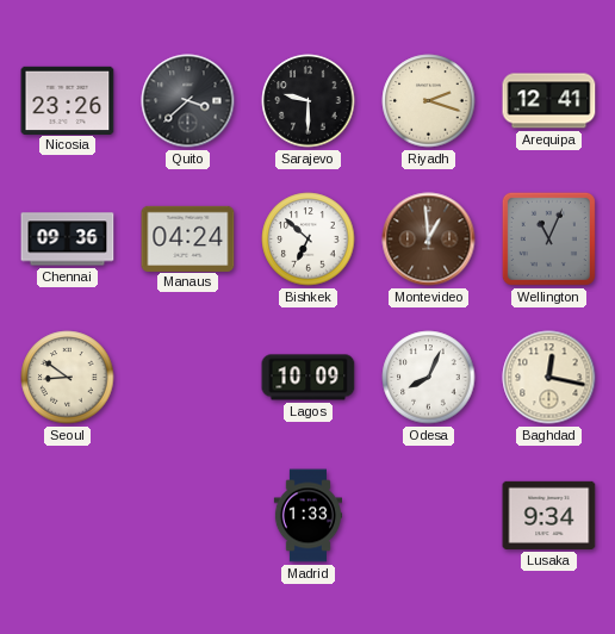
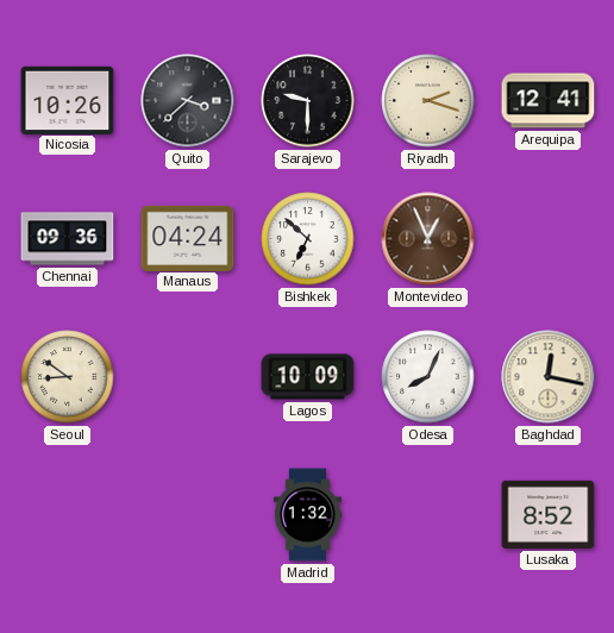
Nicosia: 23:26 -> 10:26 (68, 100)
Montevideo: 12:59 -> 12:56 (428, 239)
Wellington: 11:04 -> none (548, 238)
Madrid: 1:33 -> 1:32 (307, 515)
Lusaka: 9:34 -> 8:52 (549, 514)
